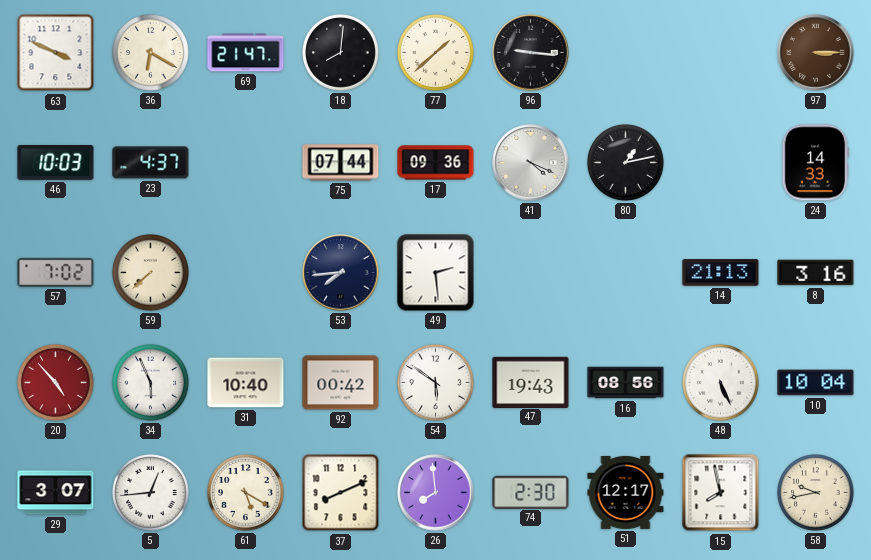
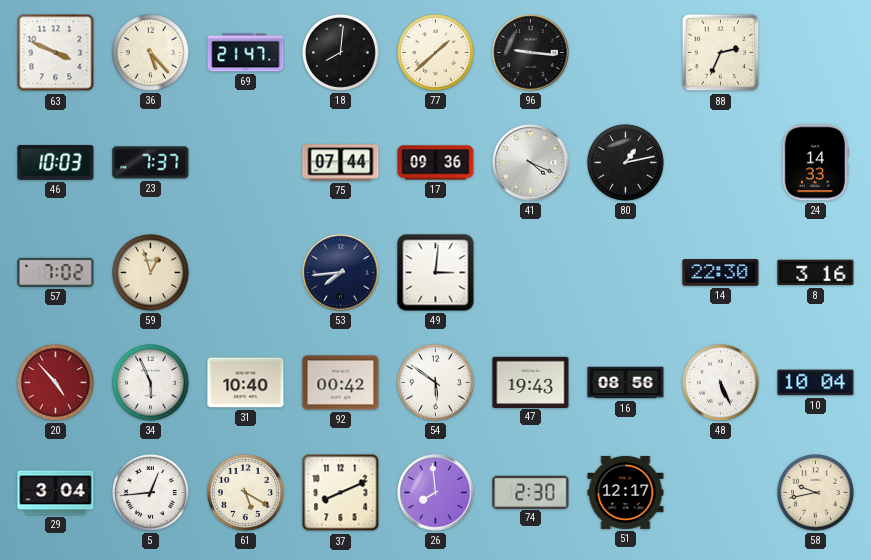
36: 6:20 -> 5:23 (151, 53)
88: none -> 2:34 (721, 53)
97: 3:15 -> none (816, 53)
23: 4:37 -> 7:37 (151, 163)
59: 7:38 -> 12:57 (151, 273)
49: 2:29 -> 3:01 (436, 273)
14: 21:13 -> 22:30 (721, 273)
29: 3:07 -> 3:04 (56, 493)
15: 7:58 -> none (721, 493)
